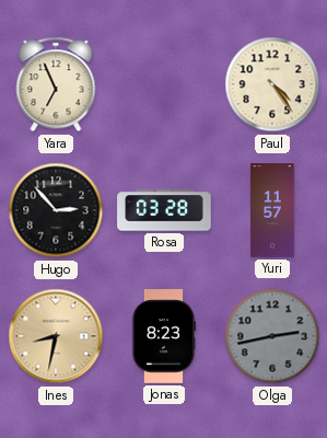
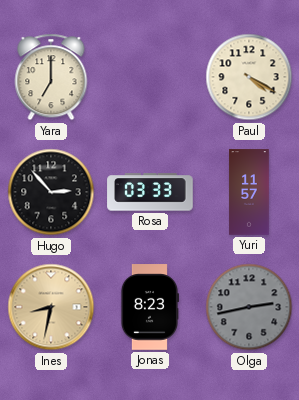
Yara: 6:56 -> 7:00 (51, 77)
Paul: 4:24 -> 4:20 (249, 77)
Rosa: 03:28 -> 03:33 (150, 192)
